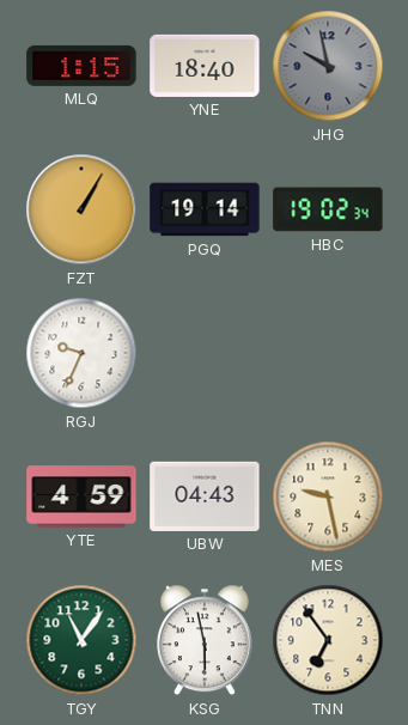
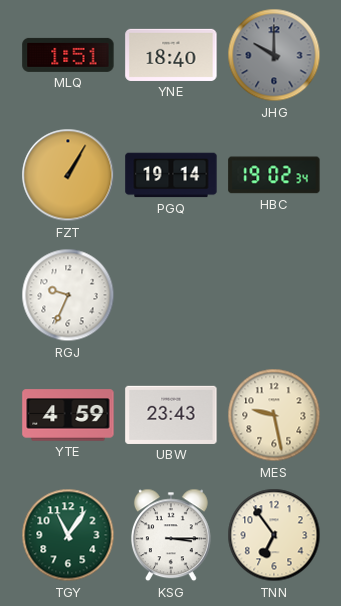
MLQ: 1:15 -> 1:51 (68, 55)
JHG: 9:58 -> 10:00 (274, 55)
UBW: 04:43 -> 23:43 (171, 415)
KSG: 5:58 -> 3:15 (171, 535)
